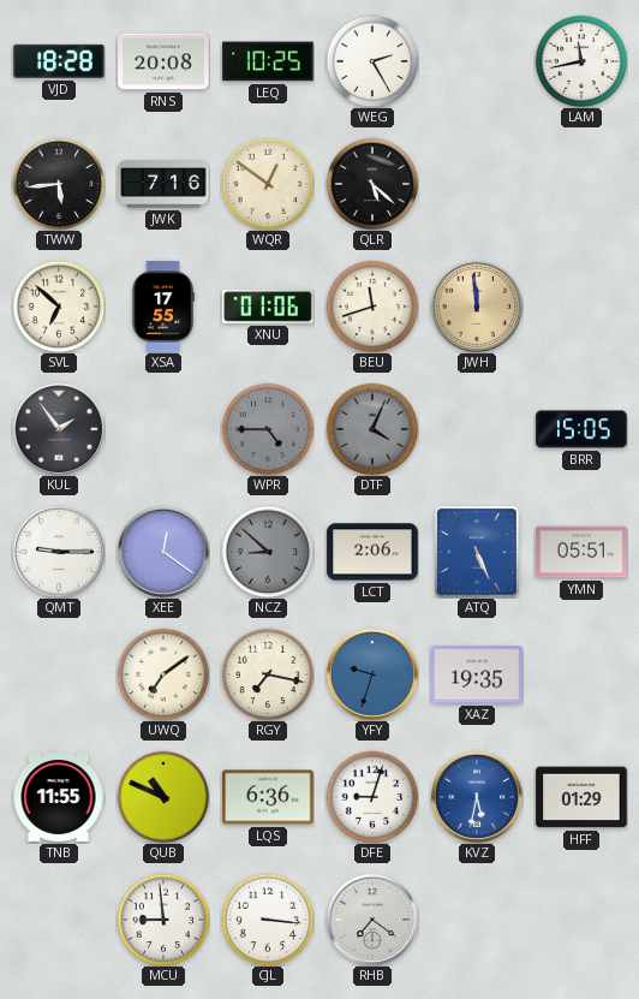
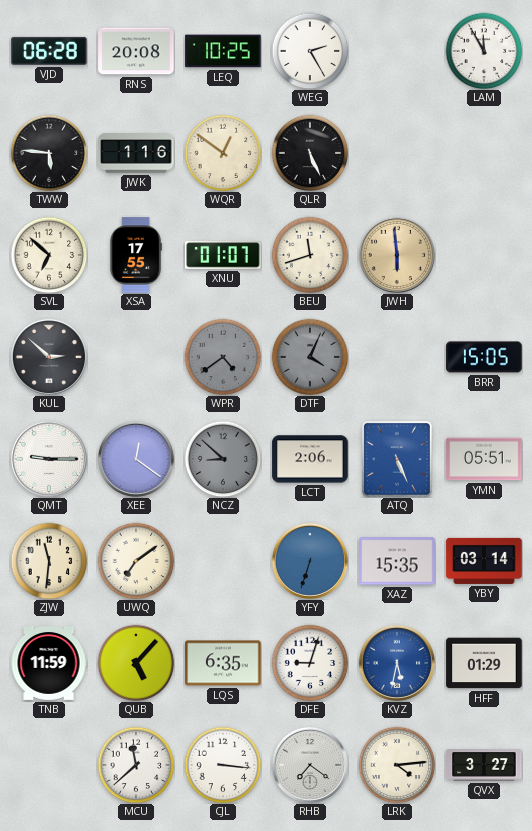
VJD: 18:28 -> 06:28 (49, 51)
LAM: 11:43 -> 11:55 (484, 51)
TWW: 5:44 -> 5:46 (49, 153)
JWK: 7:16 -> 1:16 (136, 153)
QLR: 5:22 -> 5:26 (310, 153)
XNU: 01:06 -> 01:07 (223, 255)
JWH: 11:59 -> 5:59 (397, 255)
KUL: 1:54 -> 2:52 (49, 357)
WPR: 4:45 -> 4:39 (223, 357)
ZJW: none -> 11:31 (49, 561)
RGY: 7:17 -> none (268, 674)
YFY: 9:33 -> 6:33 (310, 561)
XAZ: 19:35 -> 15:35 (397, 561)
YBY: none -> 03:14 (484, 561)
TNB: 11:55 -> 11:59 (49, 664)
QUB: 10:49 -> 5:07 (136, 663)
LQS: 6:36 -> 6:35 (223, 663)
MCU: 8:59 -> 11:38 (136, 765)
LRK: none -> 4:14 (397, 765)
QVX: none -> 3:27 (484, 765)
